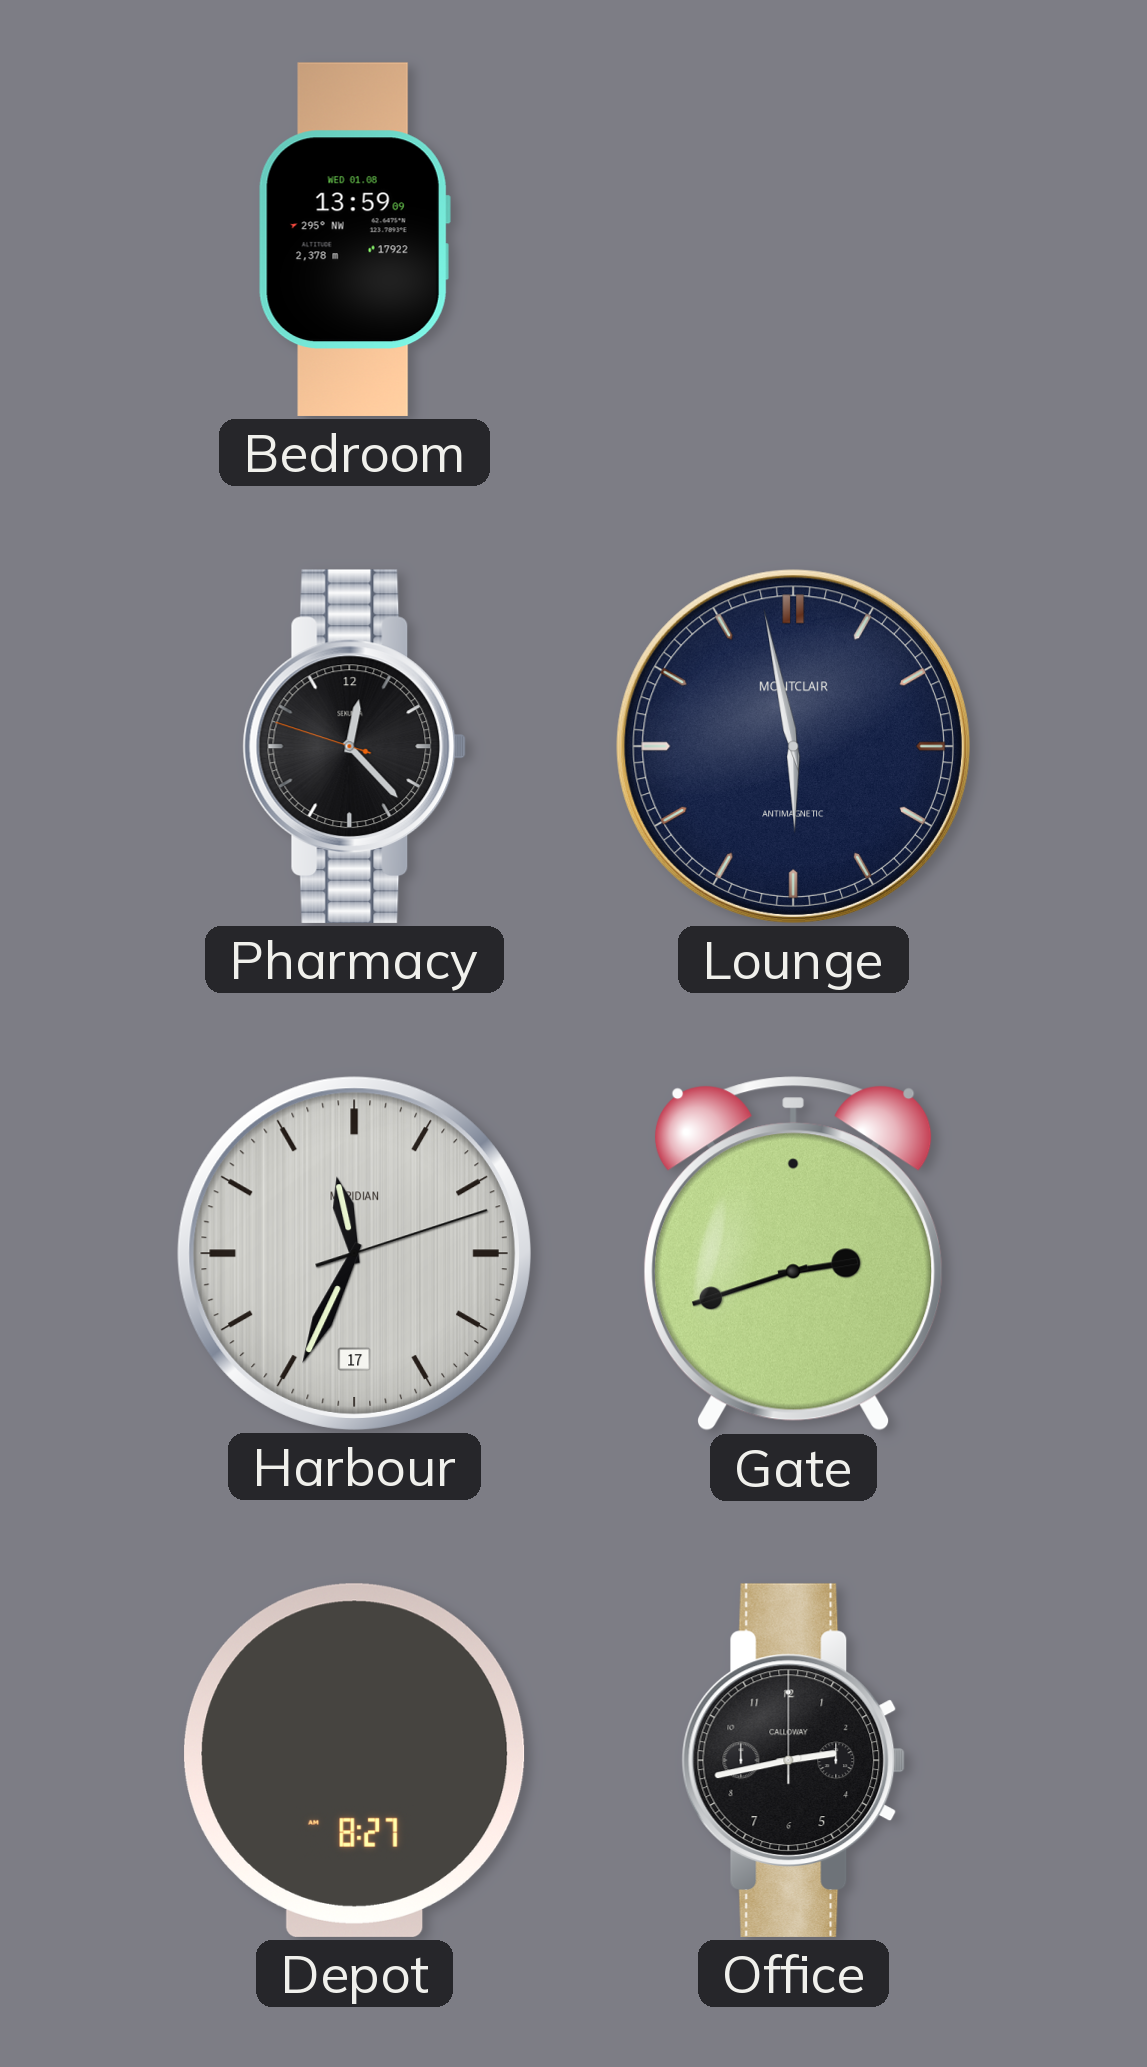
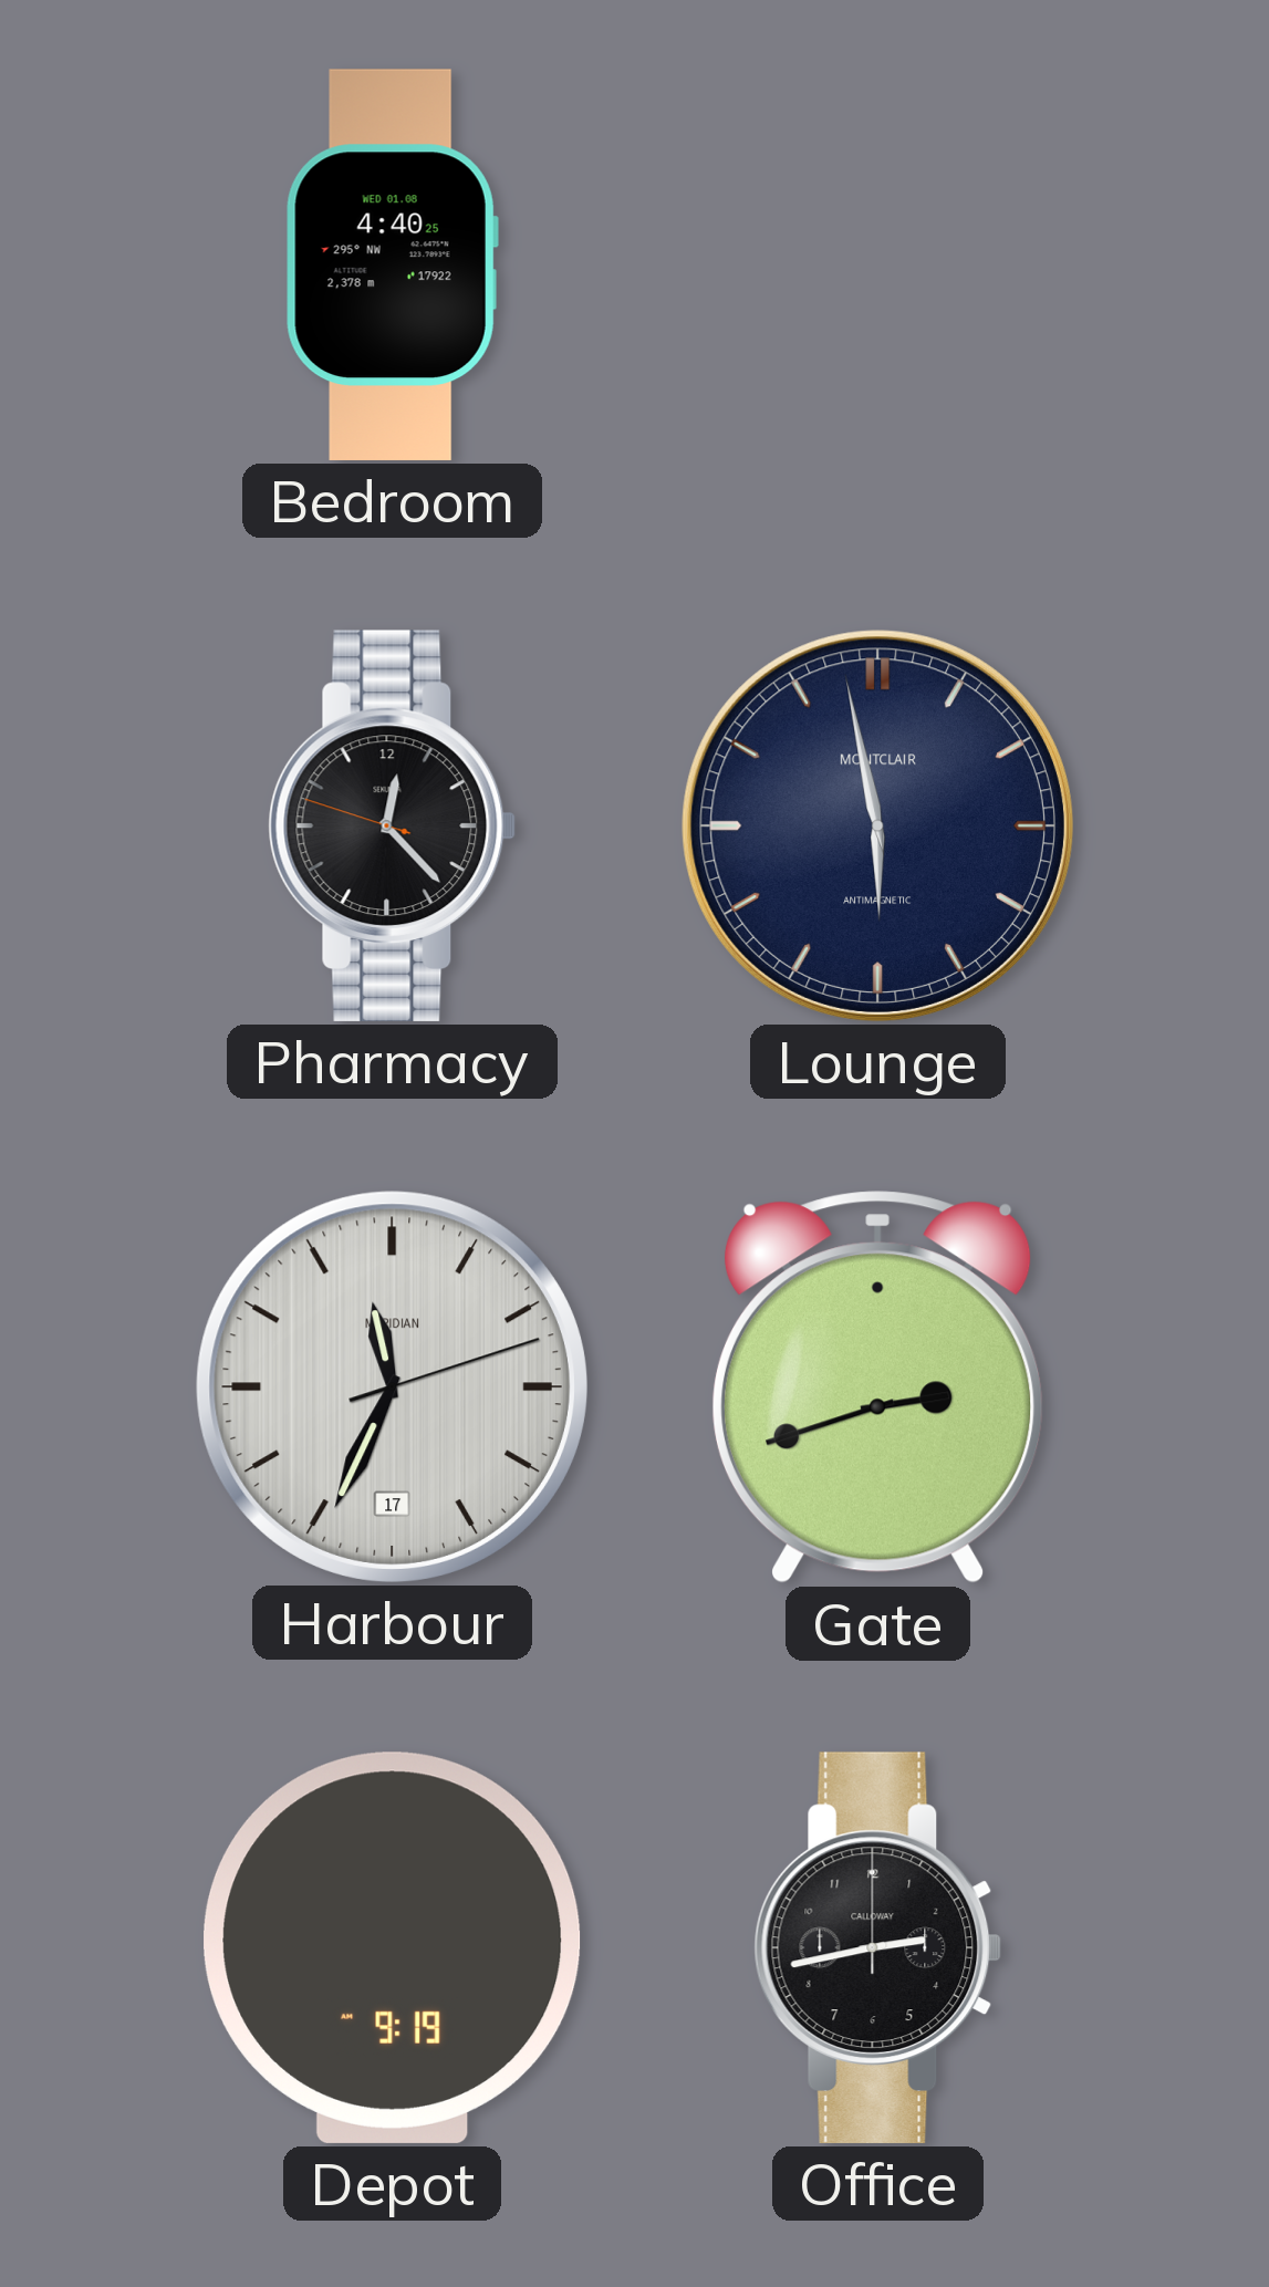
Bedroom: 13:59 -> 4:40 (392, 264)
Depot: 8:27 -> 9:19 (393, 1947)
